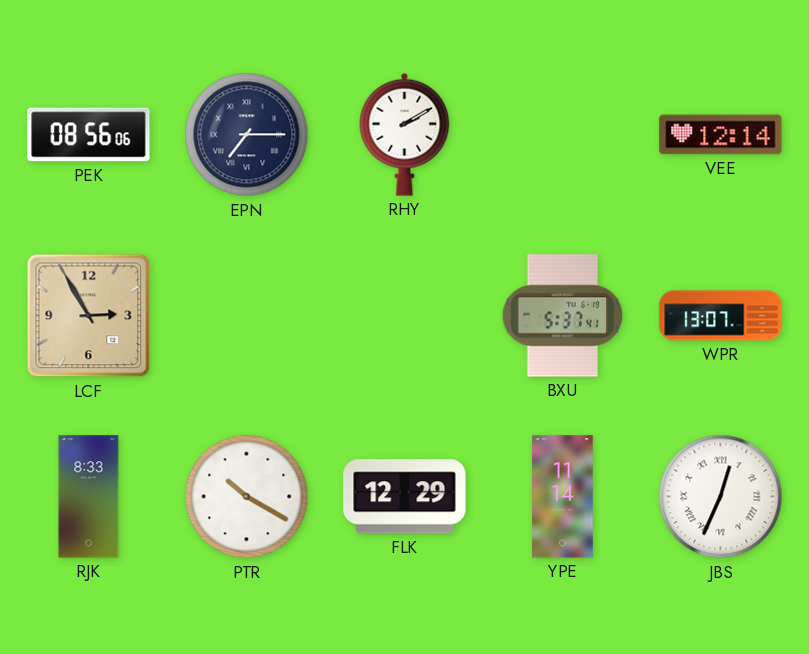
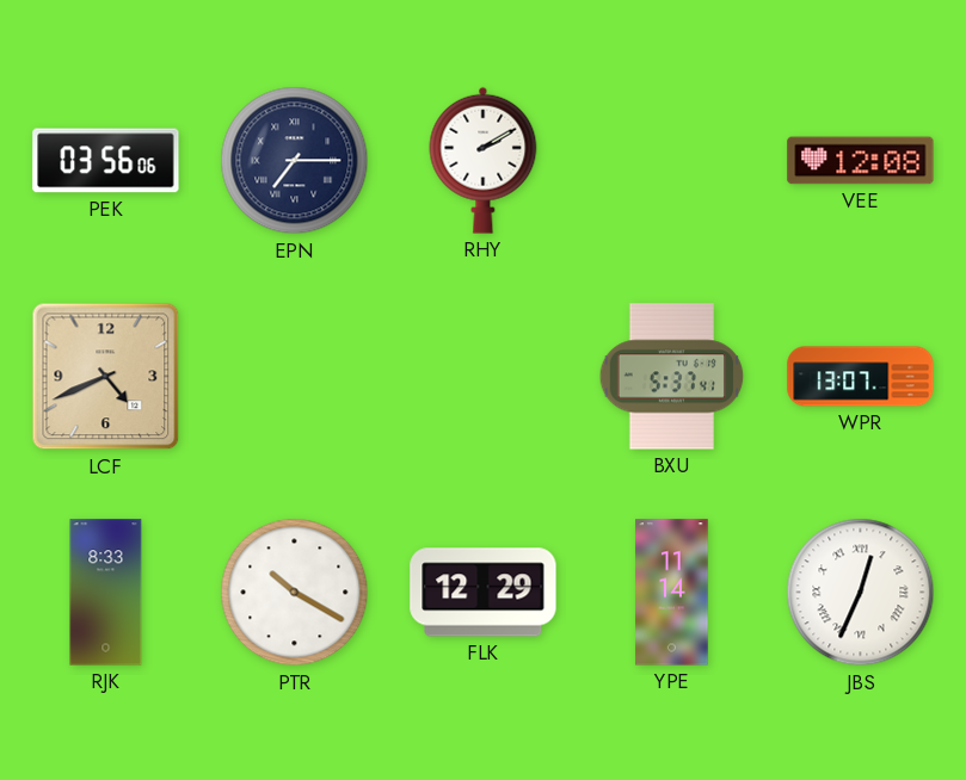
PEK: 08:56 -> 03:56 (106, 161)
VEE: 12:14 -> 12:08 (861, 161)
LCF: 2:55 -> 4:41 (106, 377)
